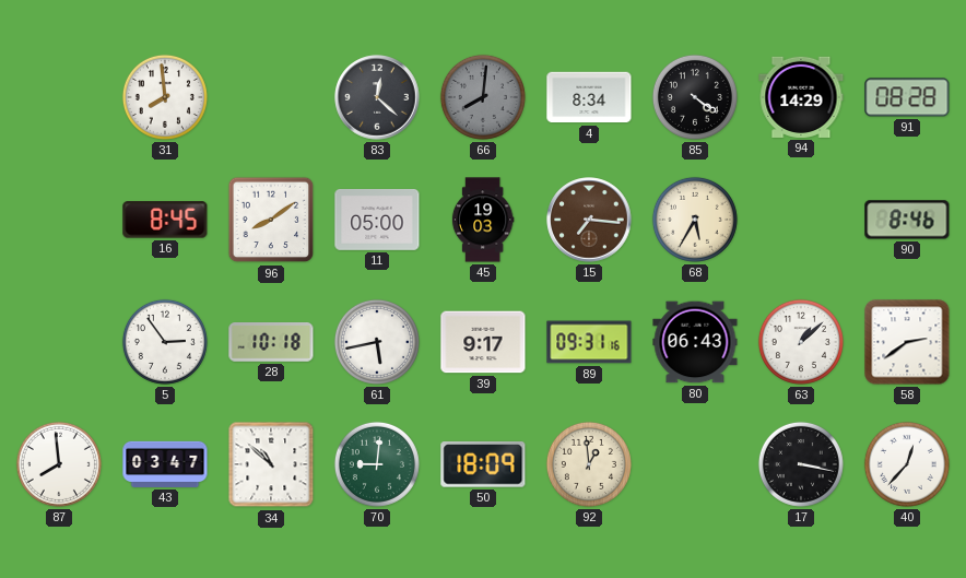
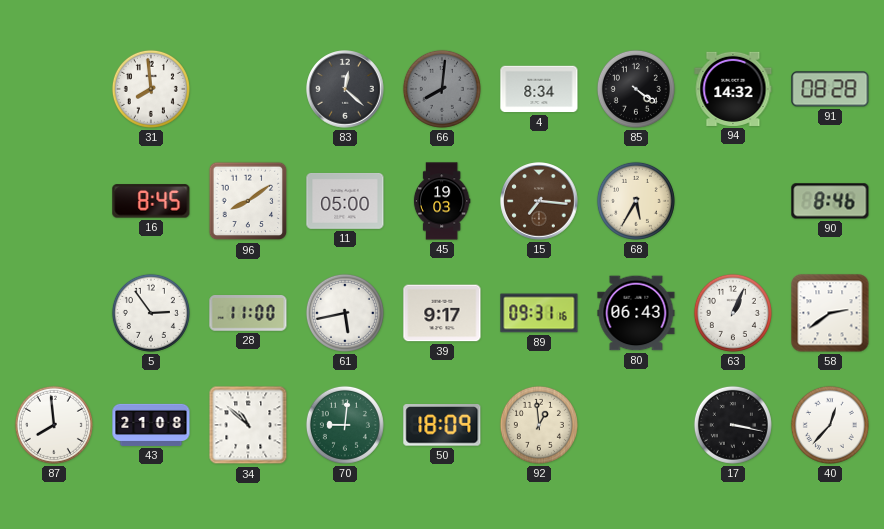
94: 14:29 -> 14:32 (733, 89)
28: 10:18 -> 11:00 (248, 314)
63: 1:08 -> 1:04 (733, 313)
43: 03:47 -> 21:08 (151, 425)
